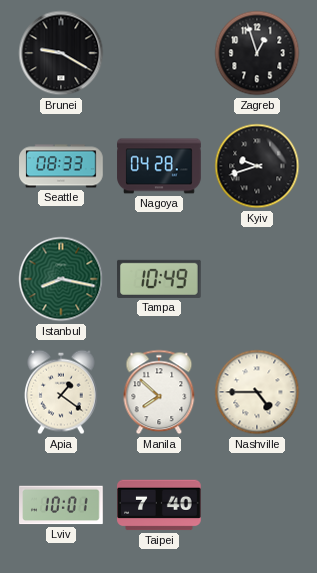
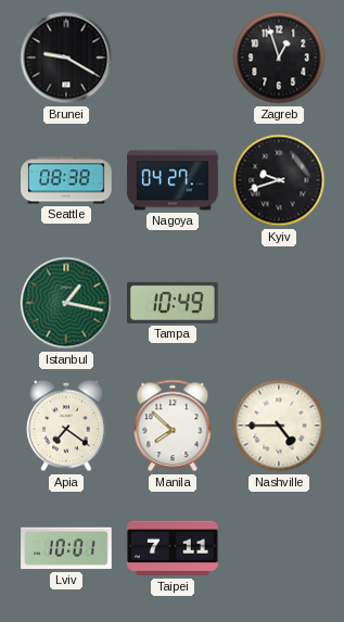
Seattle: 08:33 -> 08:38 (66, 180)
Nagoya: 04:28 -> 04:27 (173, 180)
Istanbul: 8:17 -> 1:17 (66, 303)
Apia: 1:21 -> 7:21 (67, 426)
Taipei: 7:40 -> 7:11 (173, 548)
